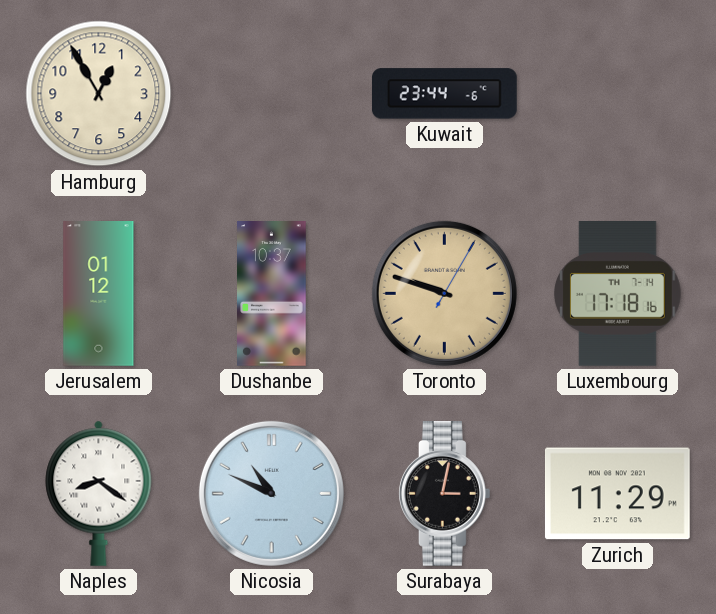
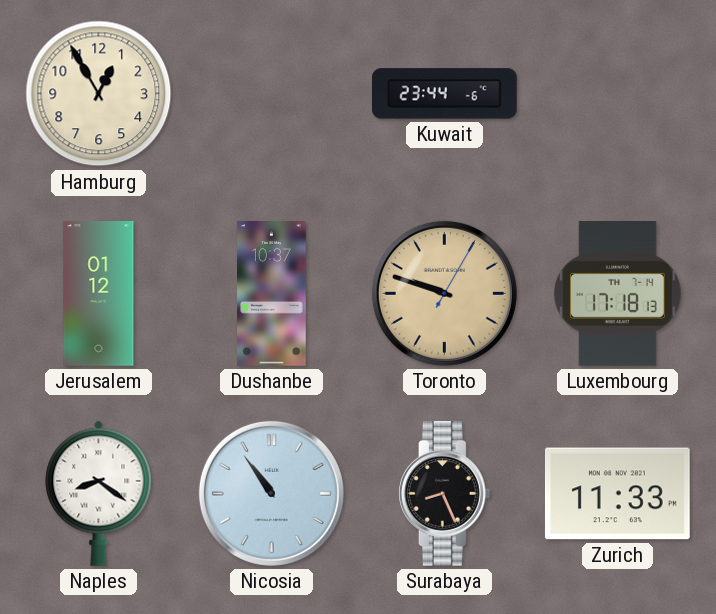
Luxembourg: 17:18:16 -> 17:18:13 (618, 294)
Nicosia: 10:49 -> 10:54 (271, 493)
Surabaya: 3:02 -> 8:26 (444, 494)
Zurich: 11:29 -> 11:33 (617, 494)
